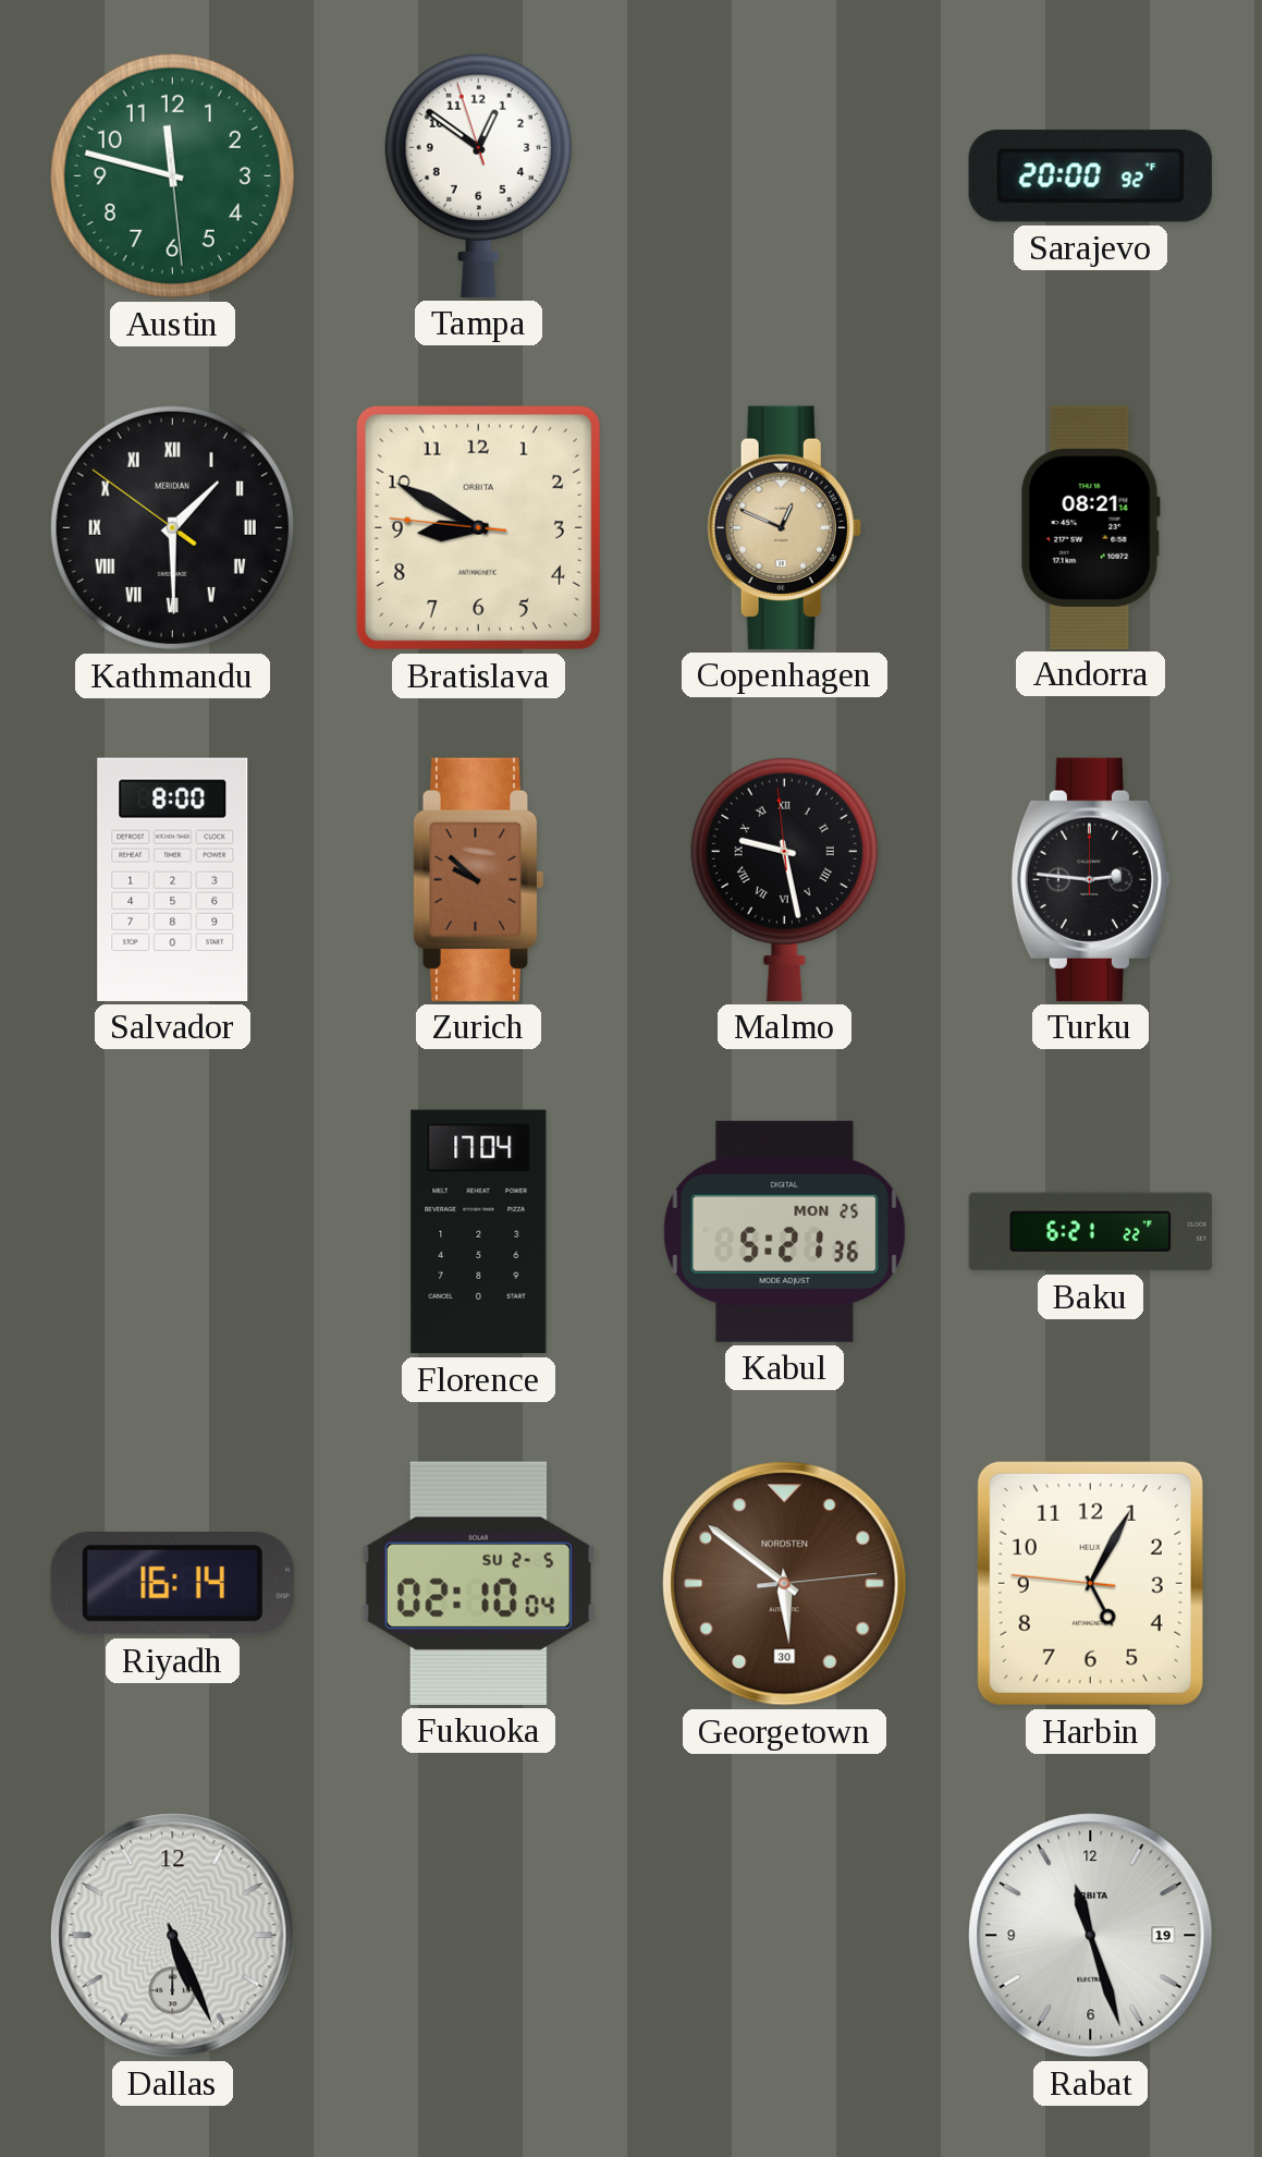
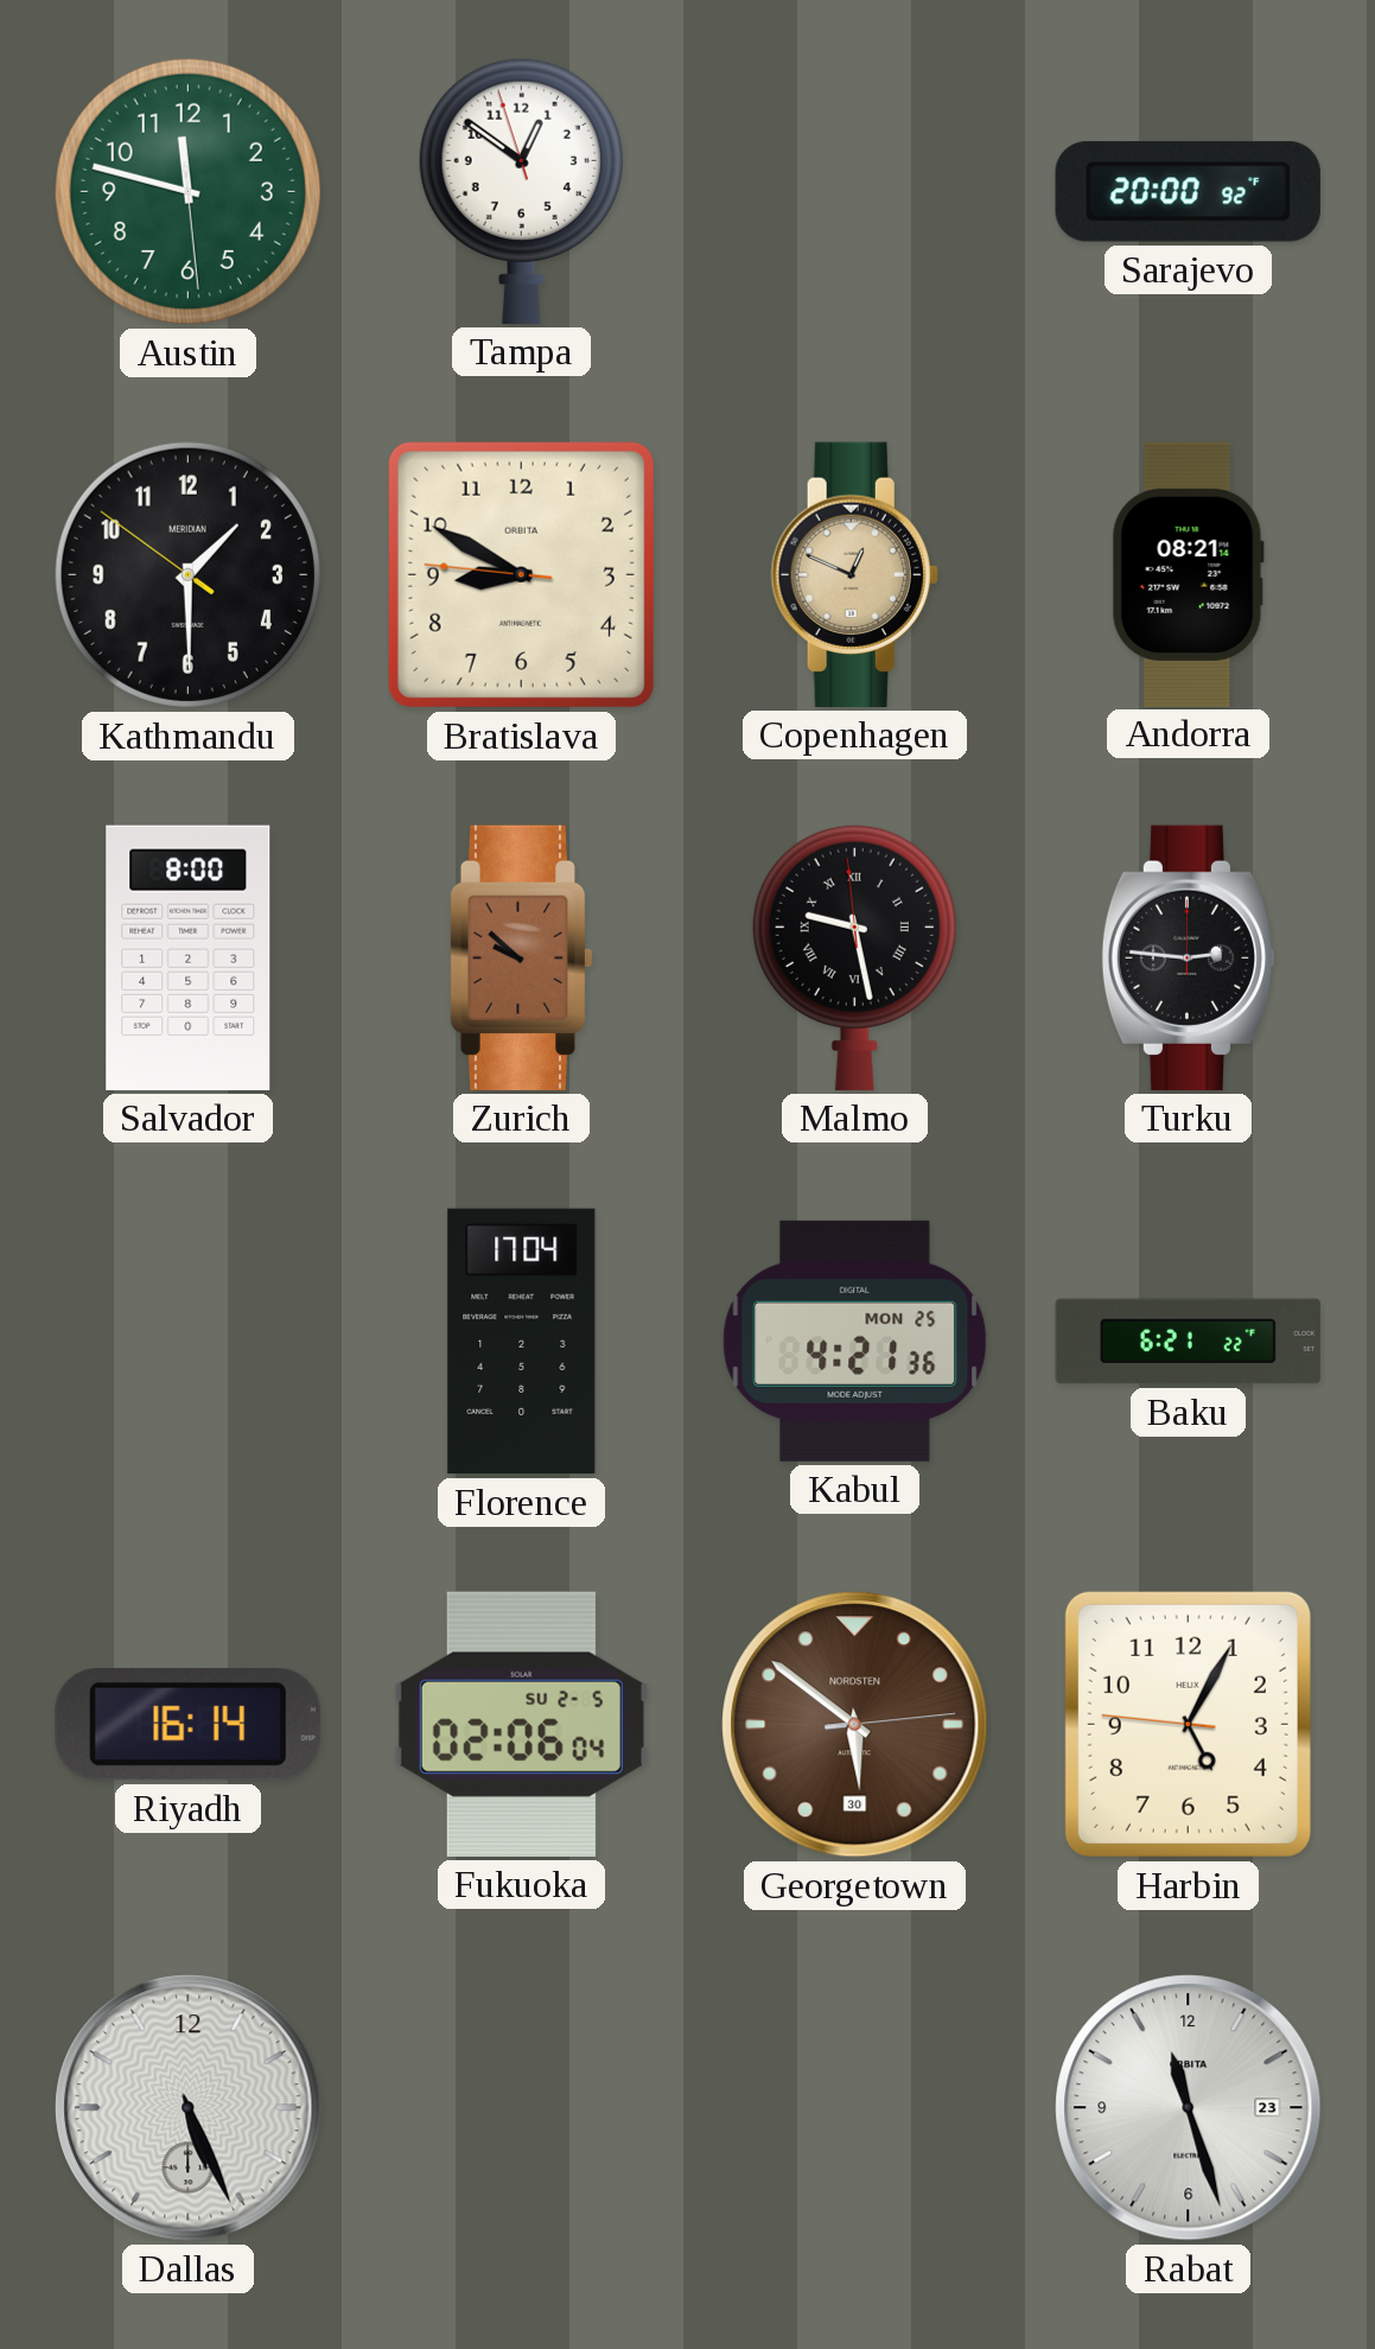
Kathmandu numerals: Roman -> Arabic (187, 574)
Kabul: 5:21 -> 4:21 (855, 1341)
Fukuoka: 02:10 -> 02:06 (521, 1724)
Rabat date: 19 -> 23 (1189, 2108)
